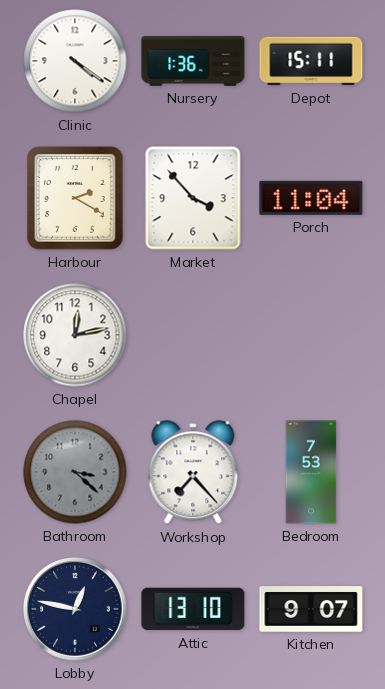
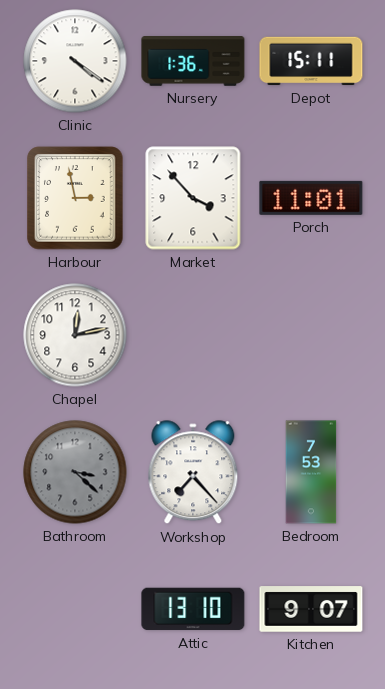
Harbour: 2:20 -> 2:58 (75, 198)
Porch: 11:04 -> 11:01 (311, 198)
Lobby: 12:47 -> none (75, 609)
